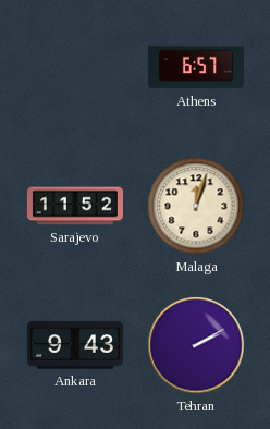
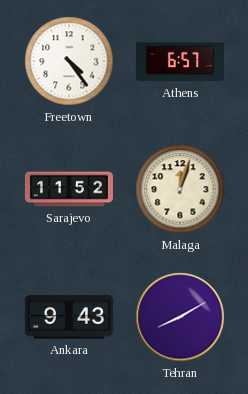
Freetown: none -> 4:24 (69, 61)
Tehran: 2:10 -> 8:10 (180, 317)
